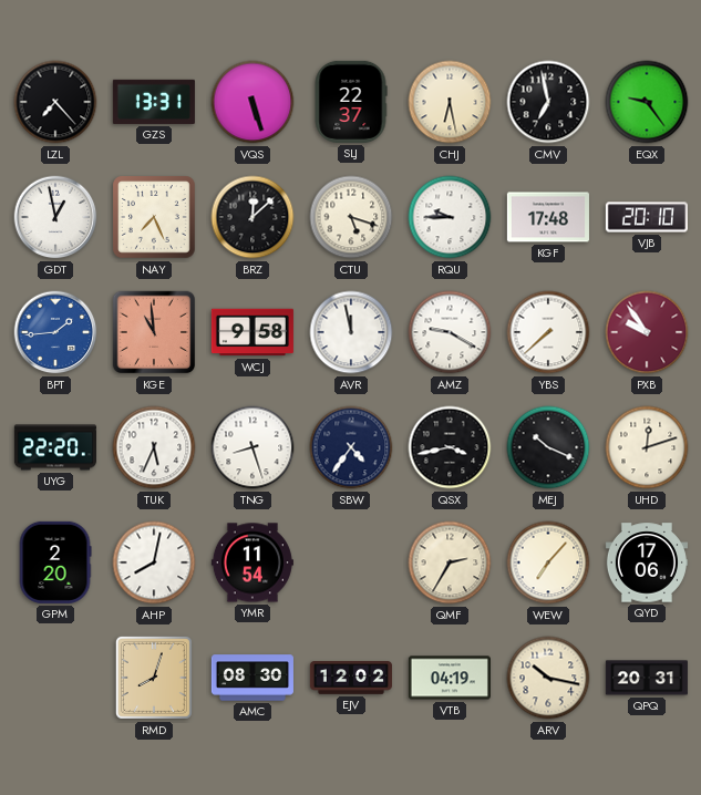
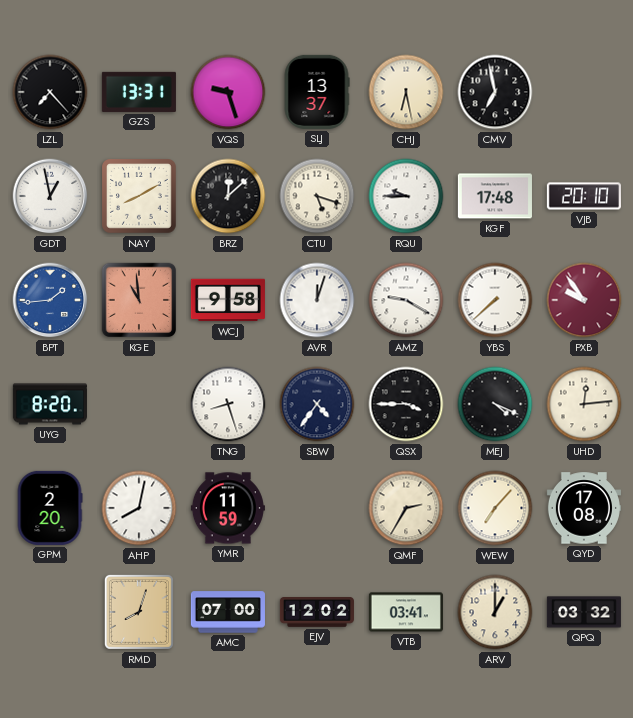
VQS: 5:27 -> 9:27 (228, 92)
SLJ: 22:37 -> 13:37 (317, 92)
EQX: 9:24 -> none (647, 102)
NAY: 7:26 -> 8:10 (140, 197)
AVR: 11:58 -> 12:03 (317, 300)
UYG: 22:20 -> 8:20 (50, 404)
TUK: 5:34 -> none (154, 447)
QSX: 3:43 -> 3:45 (406, 404)
MEJ: 10:19 -> 4:19 (495, 404)
UHD: 12:12 -> 12:14 (584, 404)
YMR: 11:54 -> 11:59 (228, 508)
QYD: 17:06 -> 17:08 (584, 508)
AMC: 08:30 -> 07:00 (228, 612)
VTB: 04:19 -> 03:41 (406, 612)
ARV: 10:17 -> 1:00 (495, 612)
QPQ: 20:31 -> 03:32 (584, 612)
